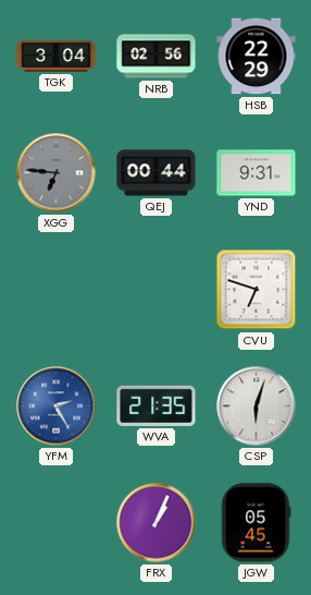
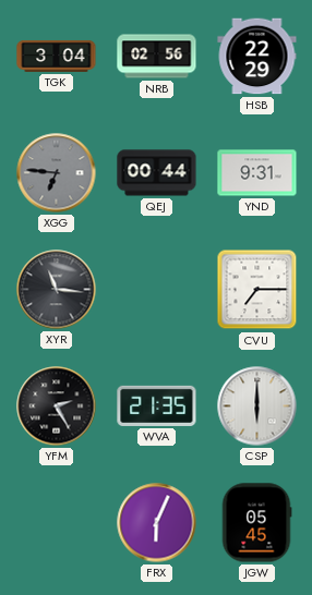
XYR: none -> 11:16 (57, 290)
CVU: 6:48 -> 7:15 (257, 290)
YFM dial: blue -> black (57, 406)
CSP: 6:03 -> 6:00 (257, 406)
FRX: 1:04 -> 6:04 (157, 523)
